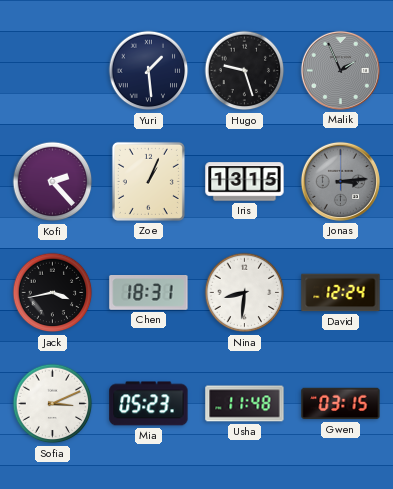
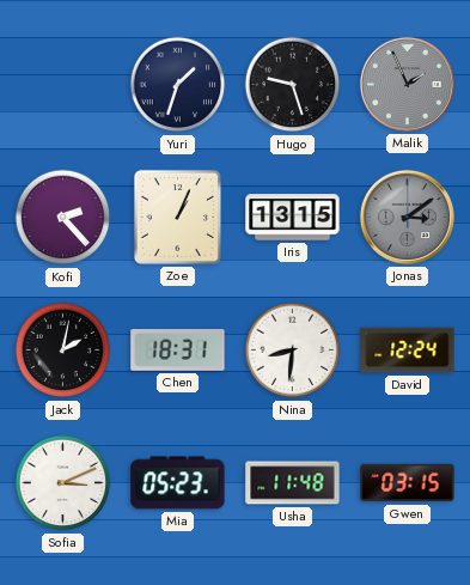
Yuri: 1:29 -> 1:33 (178, 85)
Jonas: 3:14 -> 3:09 (407, 217)
Jack: 3:43 -> 2:02 (63, 351)
